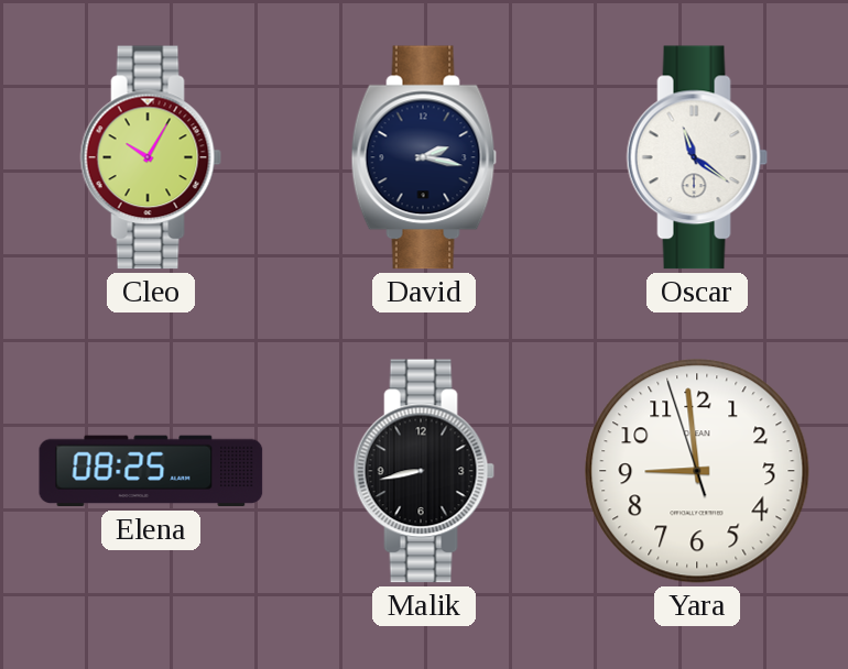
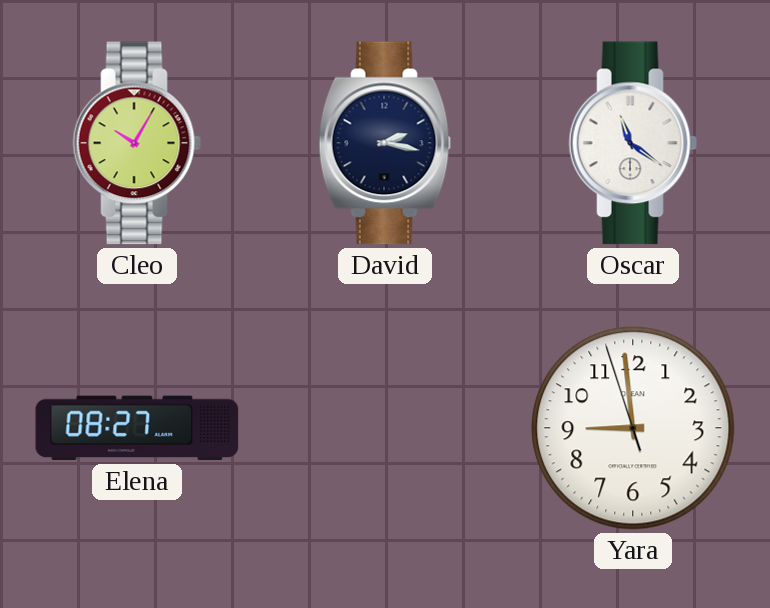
Elena: 08:25 -> 08:27 (137, 428)
Malik: 8:43 -> none (424, 471)
